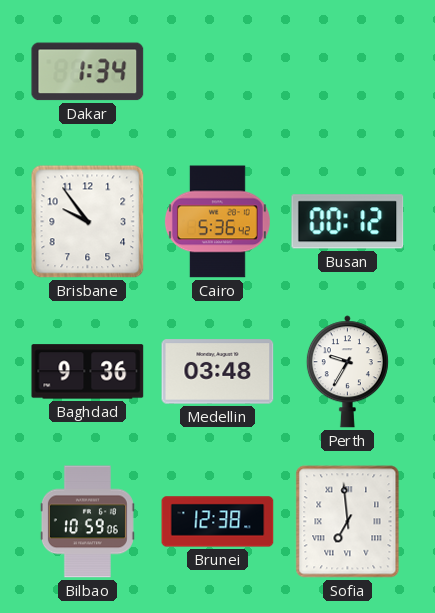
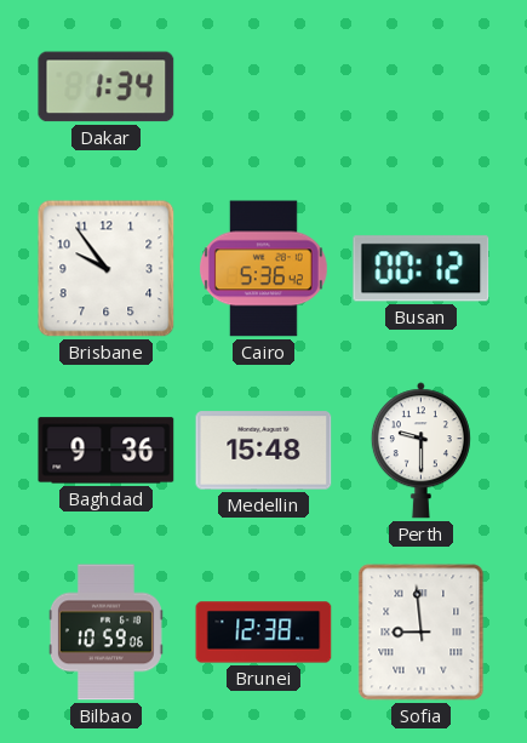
Medellin: 03:48 -> 15:48 (264, 451)
Perth: 9:35 -> 9:30 (420, 451)
Sofia: 6:59 -> 8:59 (422, 633)
